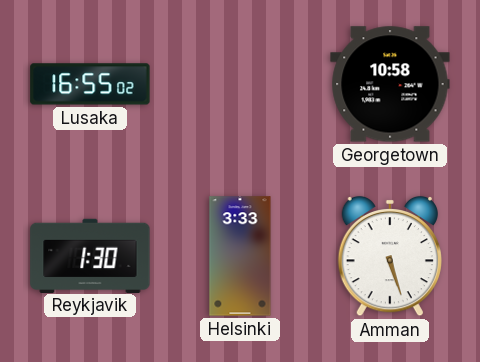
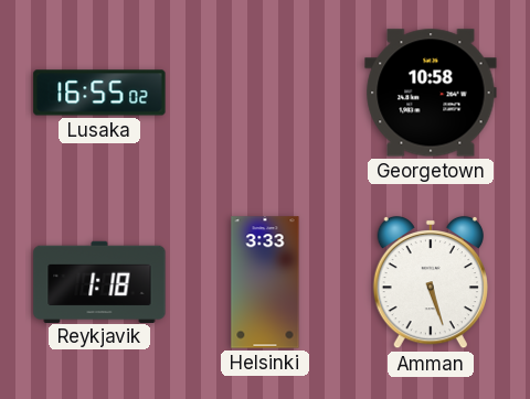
Reykjavik: 1:30 -> 1:18 (99, 281)
